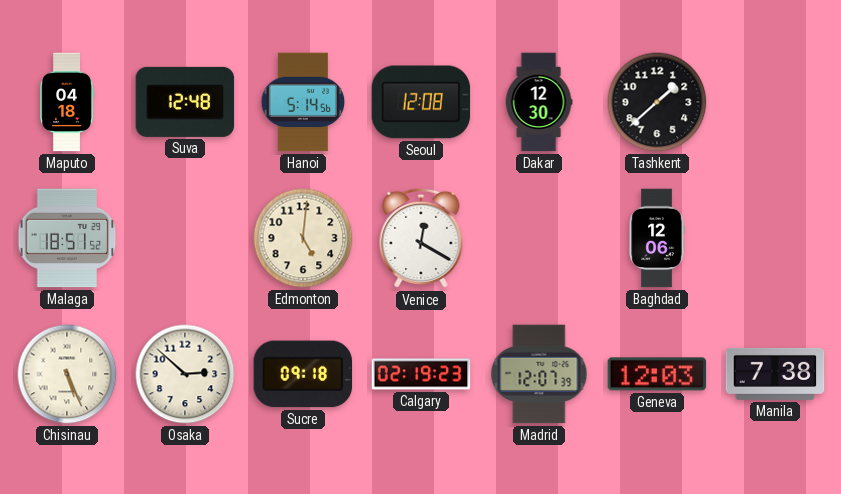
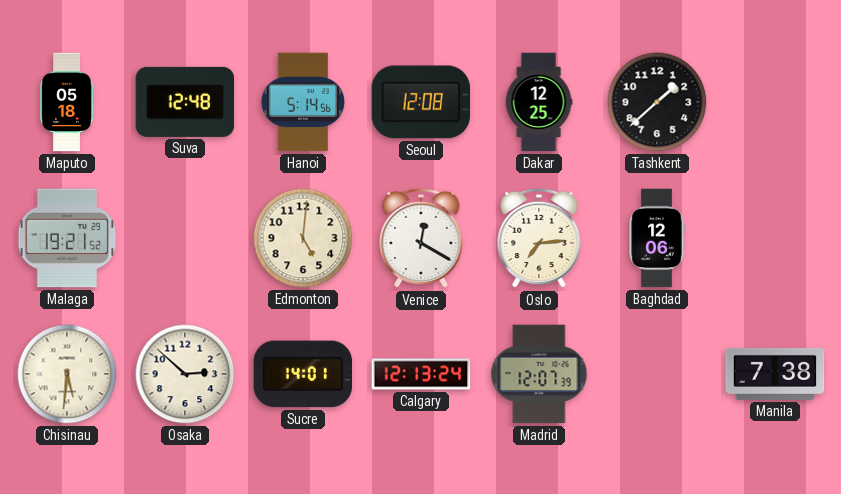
Maputo: 04:18 -> 05:18 (67, 102)
Dakar: 12:30 -> 12:25 (539, 102)
Malaga: 18:51 -> 19:21 (67, 238)
Oslo: none -> 7:14 (539, 238)
Chisinau: 5:26 -> 5:31 (67, 374)
Sucre: 09:18 -> 14:01 (303, 374)
Calgary: 02:19 -> 12:13 (421, 374)
Geneva: 12:03 -> none (657, 374)
